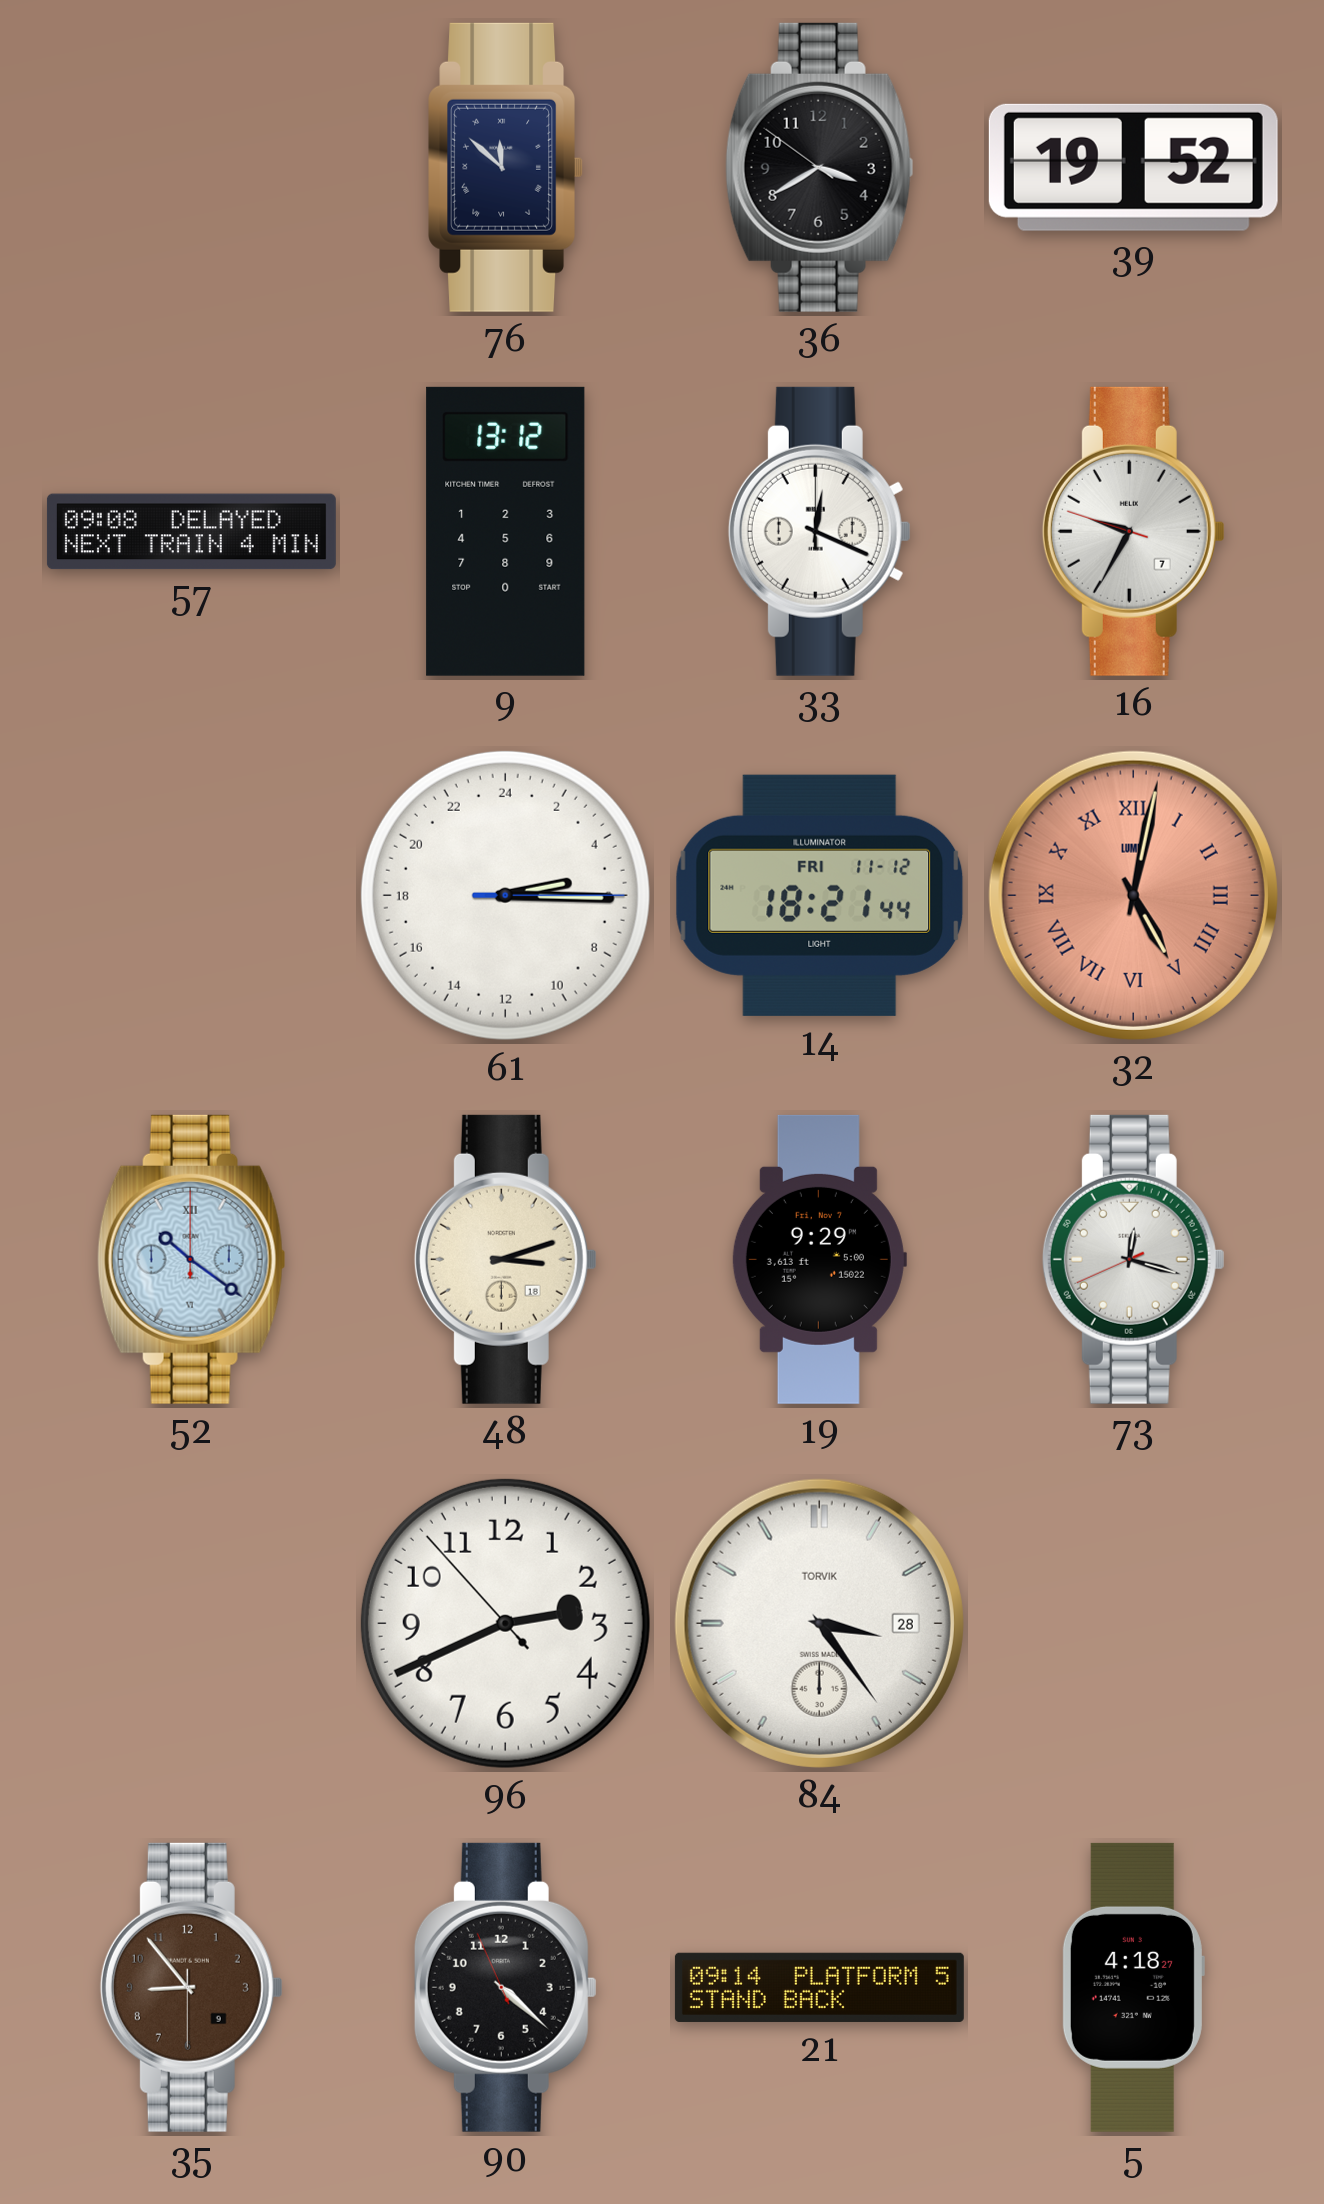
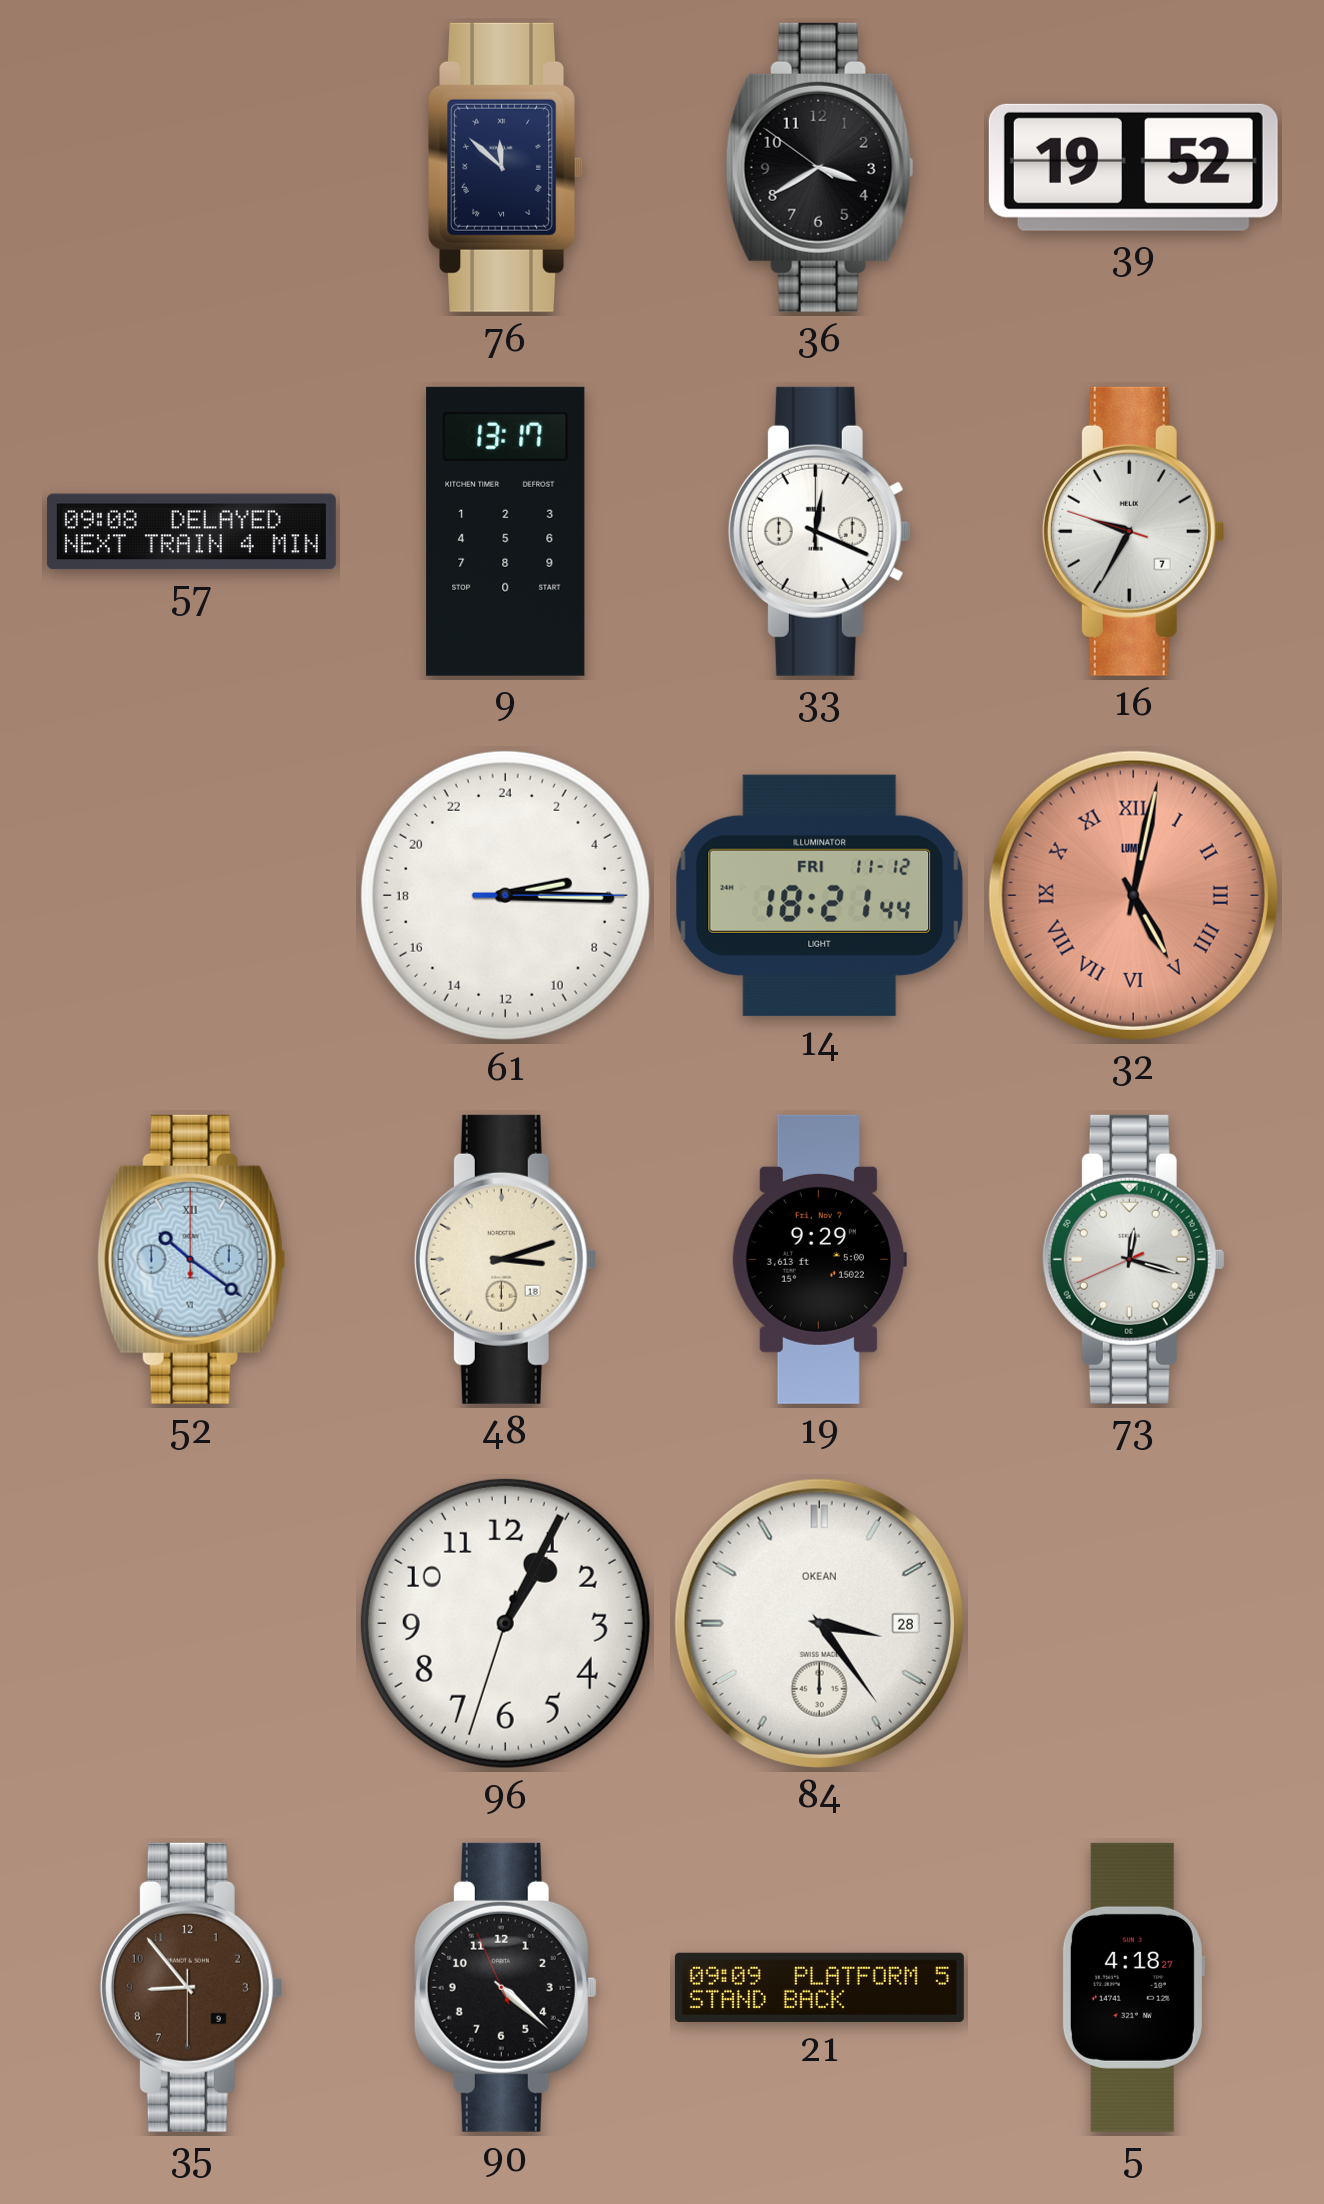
9: 13:12 -> 13:17 (506, 531)
96: 2:40 -> 1:04 (505, 1623)
84 brand: TORVIK -> OKEAN (819, 1623)
21: 09:14 -> 09:09 (819, 1987)
